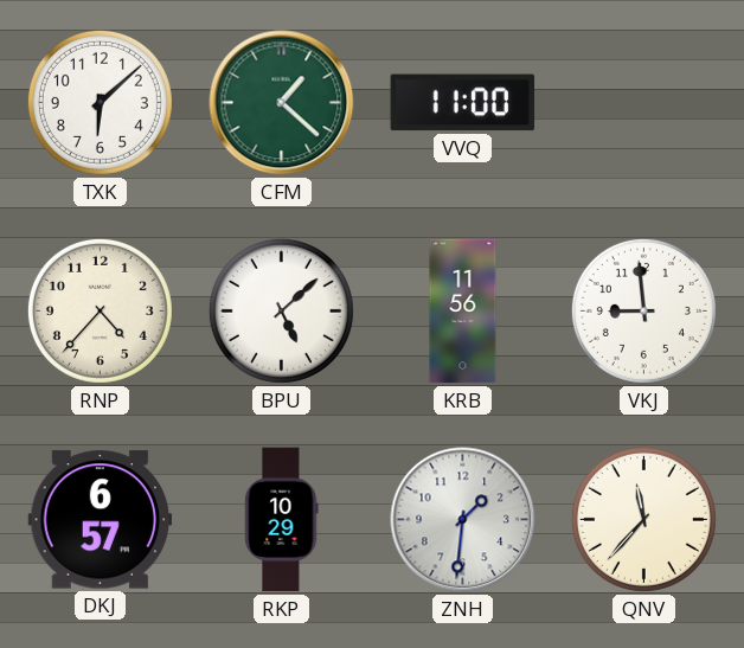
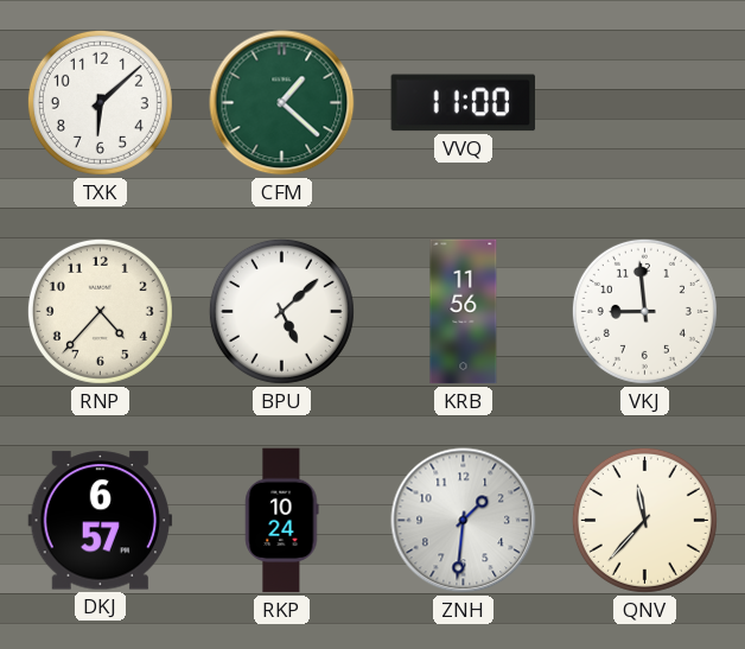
RKP: 10:29 -> 10:24 (282, 521)
